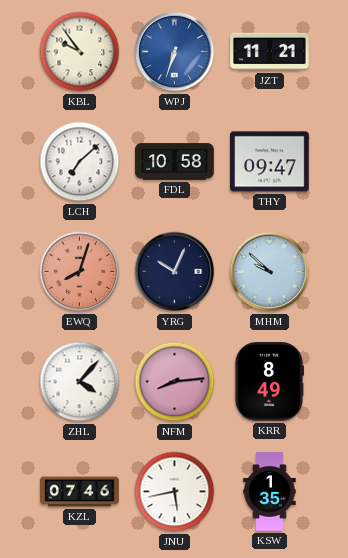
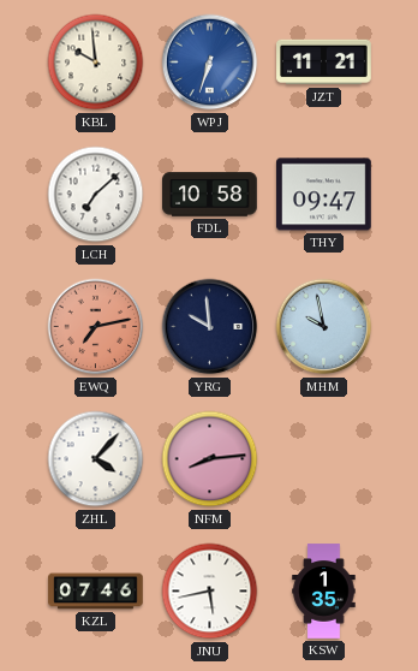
KBL: 9:54 -> 9:59 (96, 63)
EWQ: 8:03 -> 7:13 (96, 327)
YRG: 10:04 -> 9:59 (210, 327)
MHM: 9:52 -> 9:58 (324, 327)
KRR: 8:49 -> none (268, 382)
